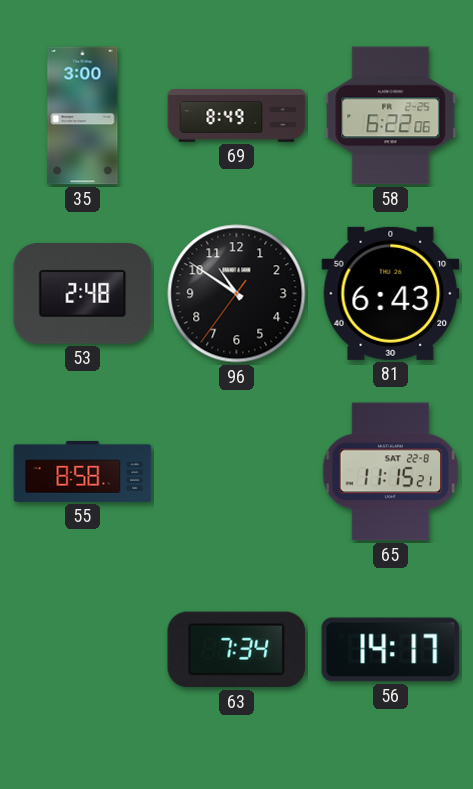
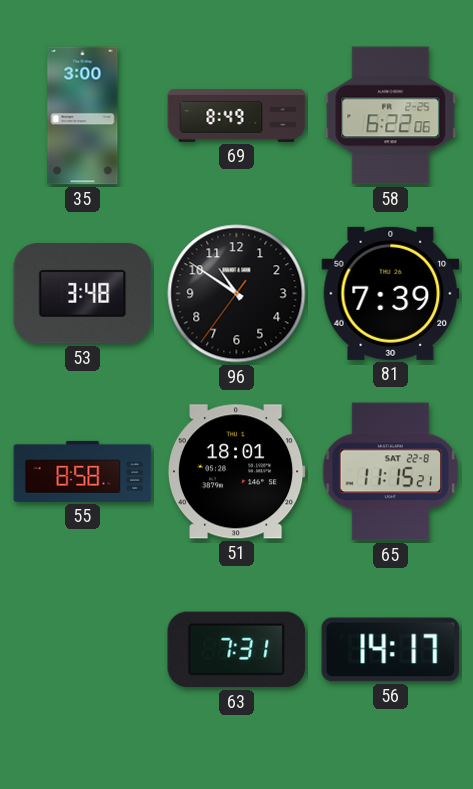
53: 2:48 -> 3:48 (83, 294)
81: 6:43 -> 7:39 (391, 293)
51: none -> 18:01 (236, 472)
63: 7:34 -> 7:31 (237, 650)
